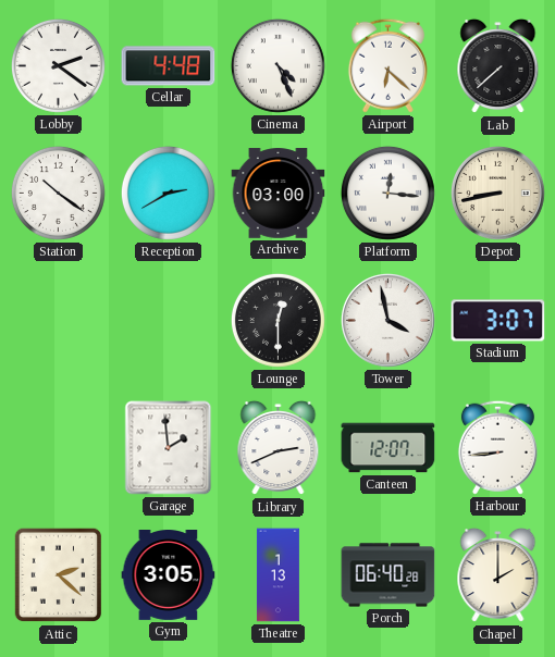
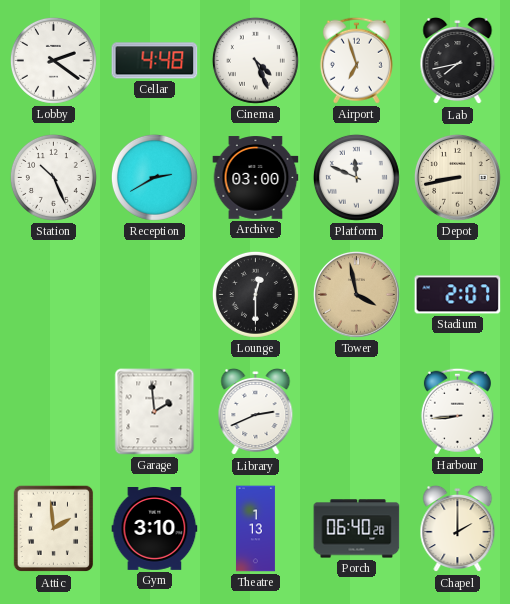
Airport: 6:22 -> 6:57 (356, 60)
Lab: 7:38 -> 7:43 (458, 61)
Station: 10:21 -> 10:26 (53, 177)
Platform: 12:16 -> 11:49 (356, 177)
Tower dial: white -> champagne (357, 295)
Stadium: 3:07 -> 2:07 (458, 295)
Canteen: 12:07 -> none (388, 448)
Attic: 2:22 -> 1:59 (54, 529)
Gym: 3:05 -> 3:10 (155, 529)
